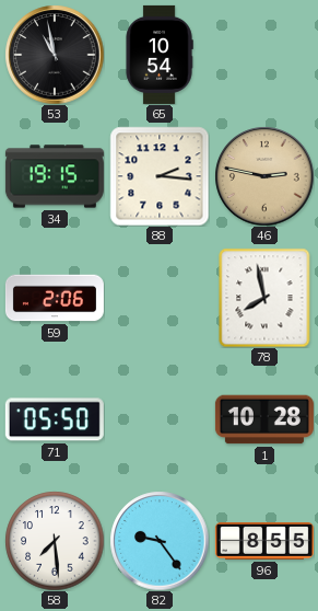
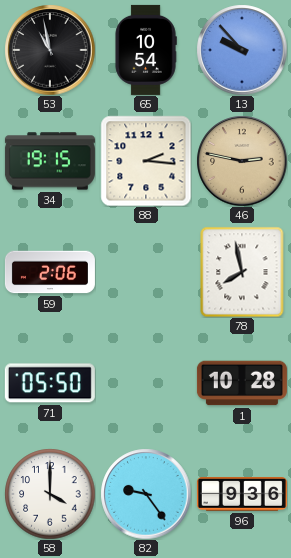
13: none -> 9:53 (242, 50)
58: 7:29 -> 4:00 (50, 494)
96: 8:55 -> 9:36 (242, 495)
